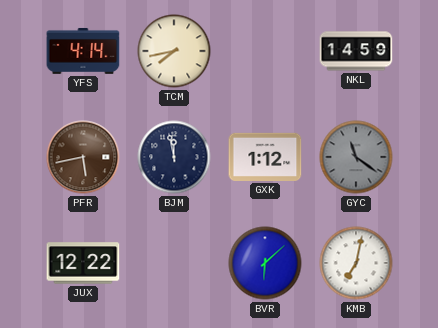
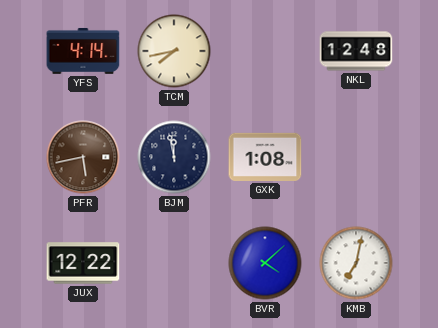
NKL: 14:59 -> 12:48 (356, 51)
GXK: 1:12 -> 1:08 (265, 157)
GYC: 11:21 -> none (356, 157)
BVR: 6:08 -> 4:08 (265, 263)
